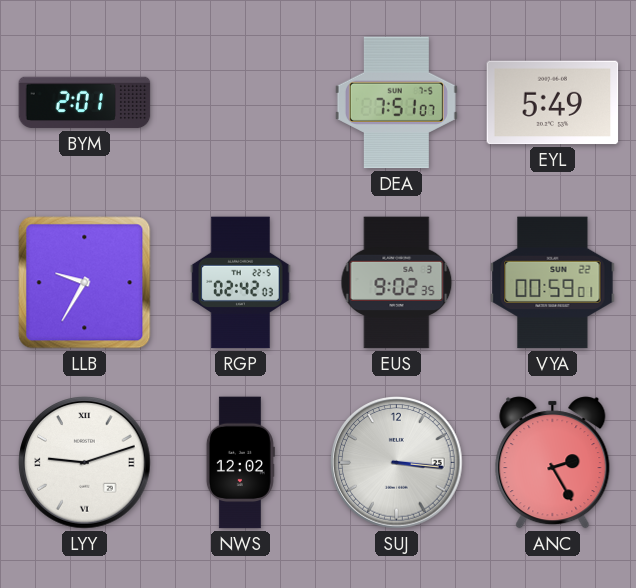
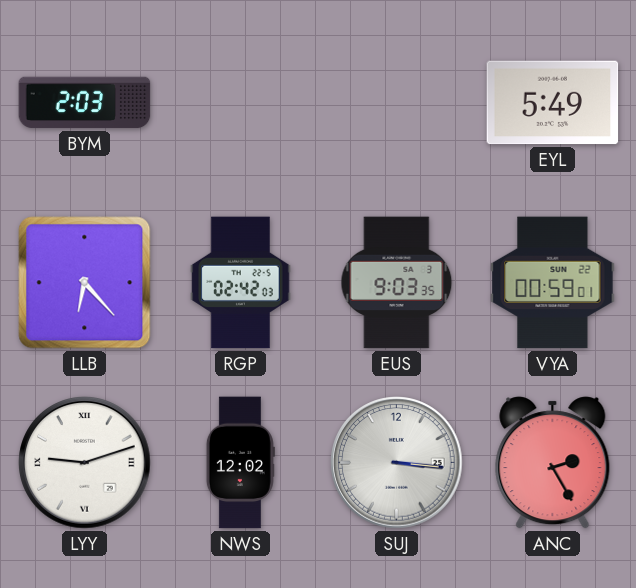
BYM: 2:01 -> 2:03 (85, 103)
DEA: 7:51 -> none (396, 103)
LLB: 9:35 -> 6:23 (85, 283)
EUS: 9:02 -> 9:03 (397, 283)
